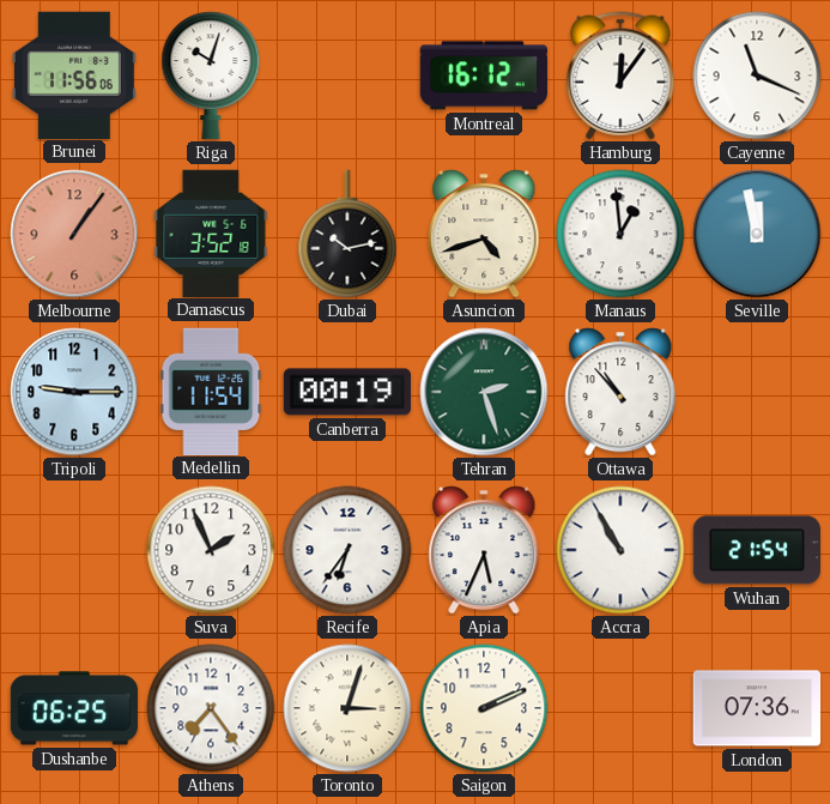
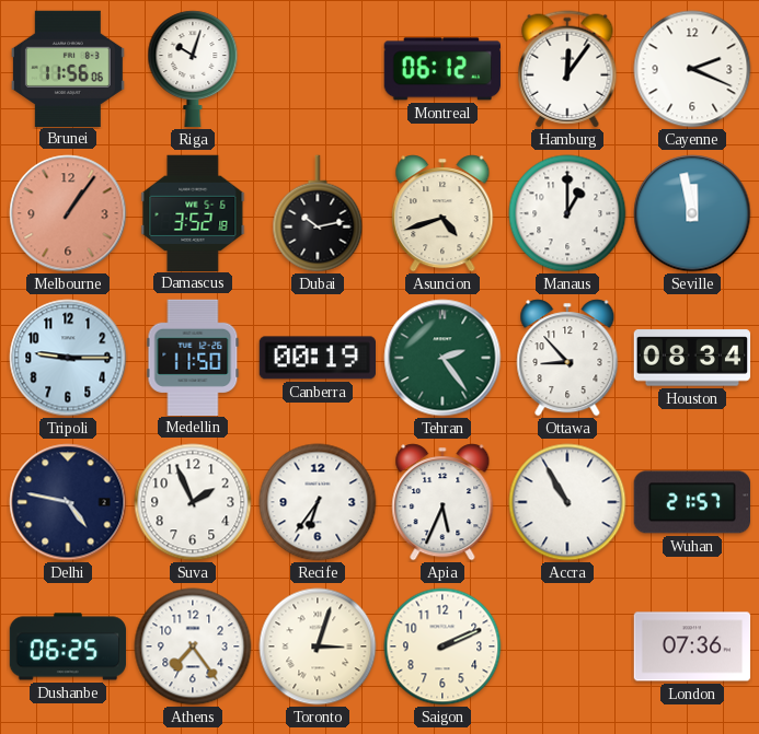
Montreal: 16:12 -> 06:12 (441, 69)
Cayenne: 11:19 -> 2:19 (692, 69)
Manaus: 12:59 -> 1:00 (567, 213)
Medellin: 11:54 -> 11:50 (193, 357)
Tehran: 2:27 -> 2:24 (442, 358)
Ottawa: 10:53 -> 8:53 (567, 358)
Houston: none -> 08:34 (692, 358)
Delhi: none -> 4:47 (68, 502)
Wuhan: 21:54 -> 21:57 (691, 502)
